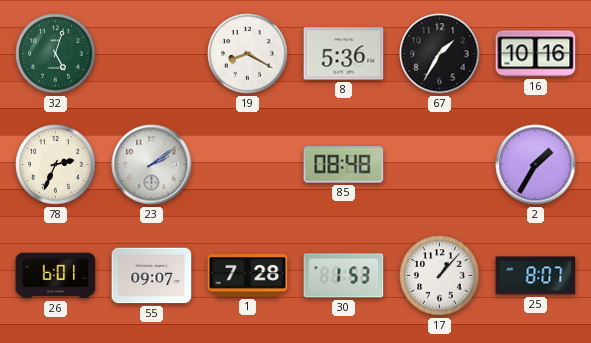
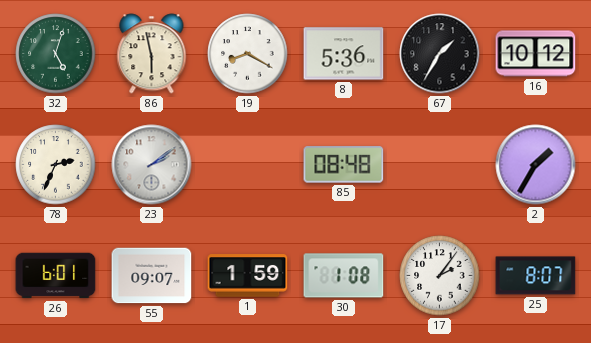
86: none -> 5:58 (152, 54)
16: 10:16 -> 10:12 (536, 54)
1: 7:28 -> 1:59 (248, 276)
30: 1:53 -> 1:08 (344, 276)
17: 1:07 -> 2:06 (440, 276)
